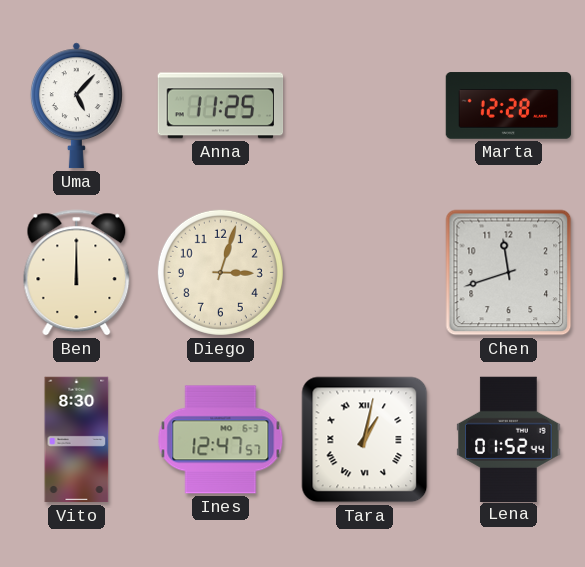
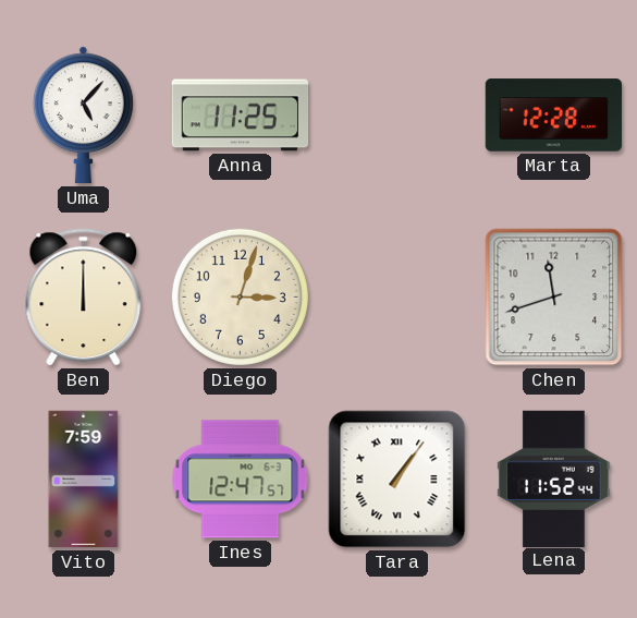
Vito: 8:30 -> 7:59 (84, 480)
Tara: 1:02 -> 1:06 (397, 480)
Lena: 01:52 -> 11:52 (554, 478)
